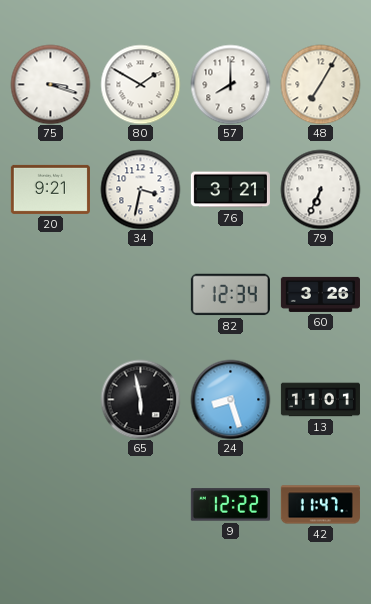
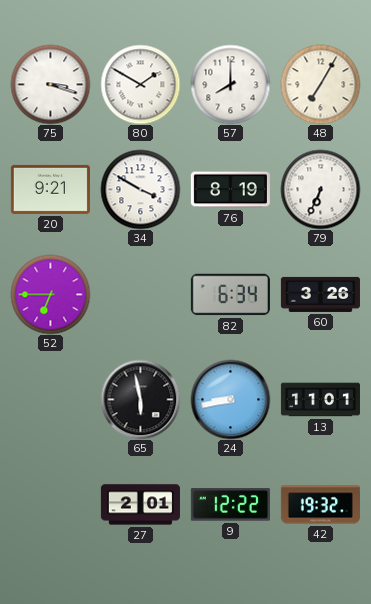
34: 3:32 -> 3:50 (140, 189)
76: 3:21 -> 8:19 (230, 190)
52: none -> 6:45 (50, 294)
82: 12:34 -> 6:34 (230, 295)
24: 8:27 -> 8:43 (230, 399)
27: none -> 2:01 (140, 505)
42: 11:47 -> 19:32 (320, 505)
